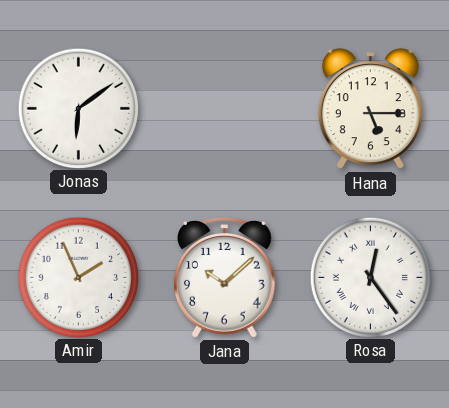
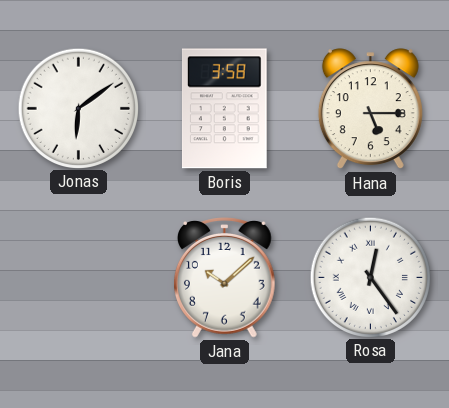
Boris: none -> 3:58 (224, 109)
Amir: 1:56 -> none (78, 277)
